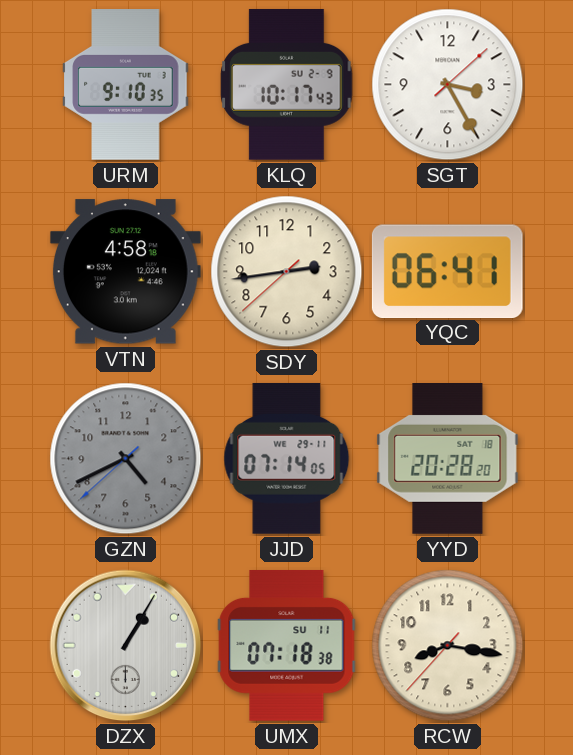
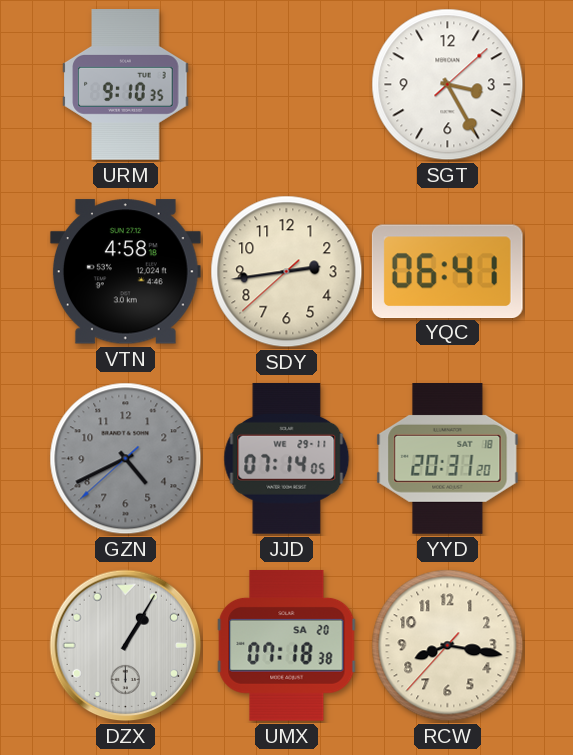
KLQ: 10:17 -> none (287, 84)
YYD: 20:28 -> 20:31 (448, 459)
UMX date: SU 11 -> SA 20 (287, 645)
